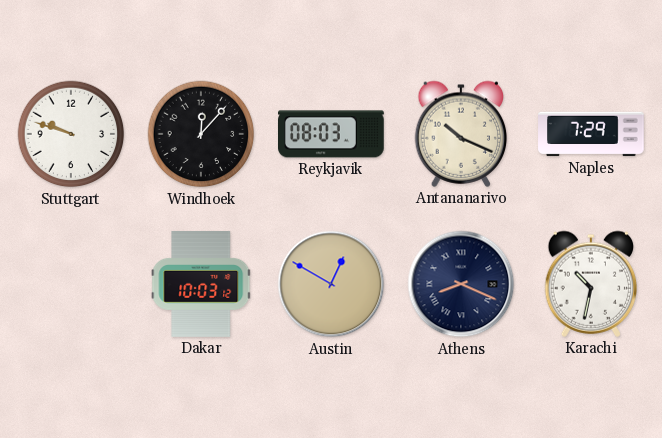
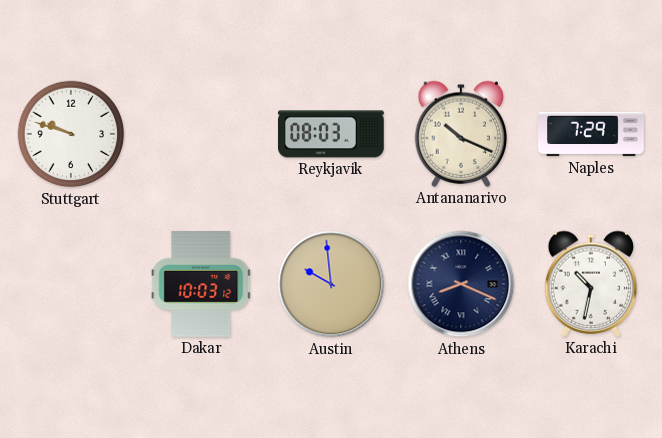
Windhoek: 12:07 -> none (201, 134)
Austin: 12:50 -> 9:59 (331, 284)
